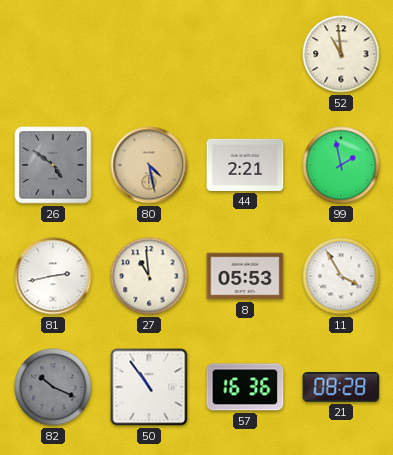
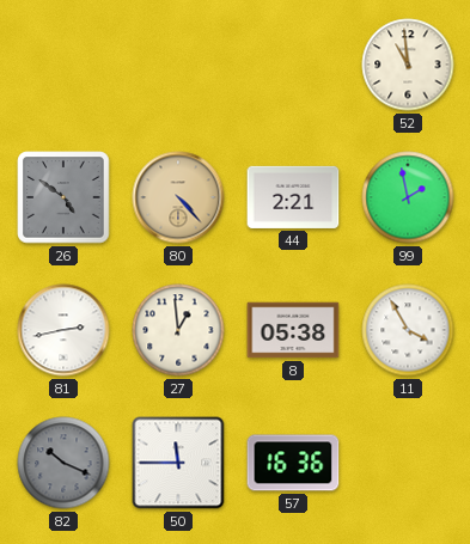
80: 4:28 -> 4:23 (178, 197)
27: 10:59 -> 12:59 (178, 330)
8: 05:53 -> 05:38 (293, 330)
50: 10:54 -> 11:45 (178, 463)
21: 08:28 -> none (341, 388)
